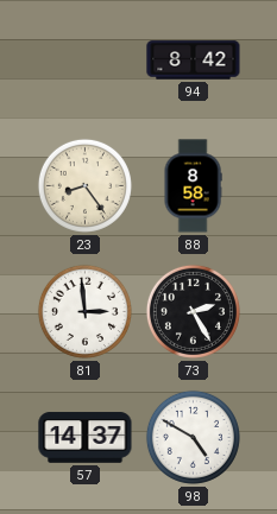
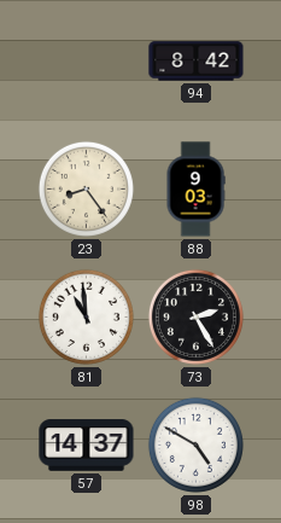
88: 8:58 -> 9:03 (195, 190)
81: 2:59 -> 10:59 (86, 316)
